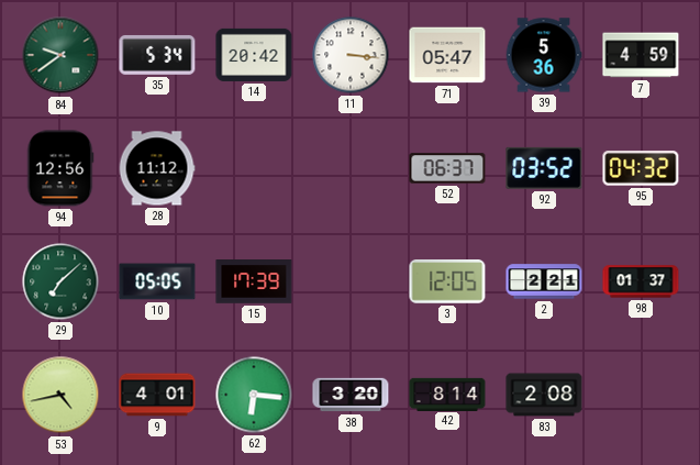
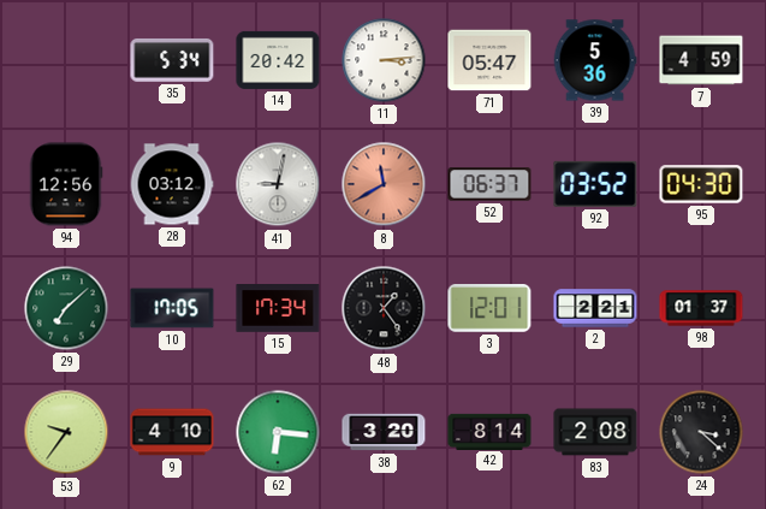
84: 9:39 -> none (60, 55)
11: 3:16 -> 3:14 (384, 60)
28: 11:12 -> 03:12 (172, 184)
41: none -> 9:02 (278, 184)
8: none -> 11:40 (384, 184)
95: 04:32 -> 04:30 (701, 184)
10: 05:05 -> 17:05 (172, 308)
15: 17:39 -> 17:34 (278, 309)
48: none -> 1:24 (384, 308)
3: 12:05 -> 12:01 (489, 308)
53: 4:43 -> 9:36 (66, 432)
9: 4:01 -> 4:10 (172, 432)
24: none -> 3:22 (701, 432)
